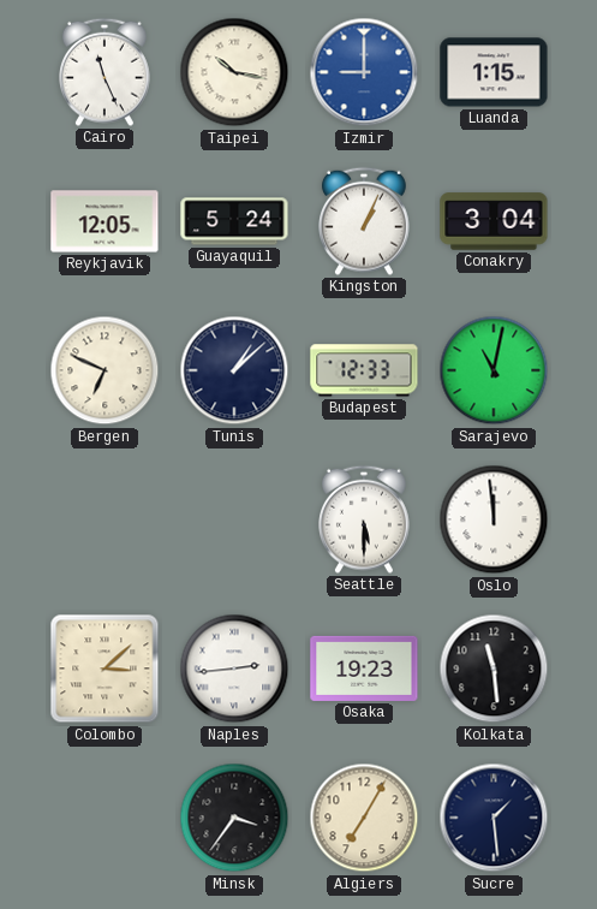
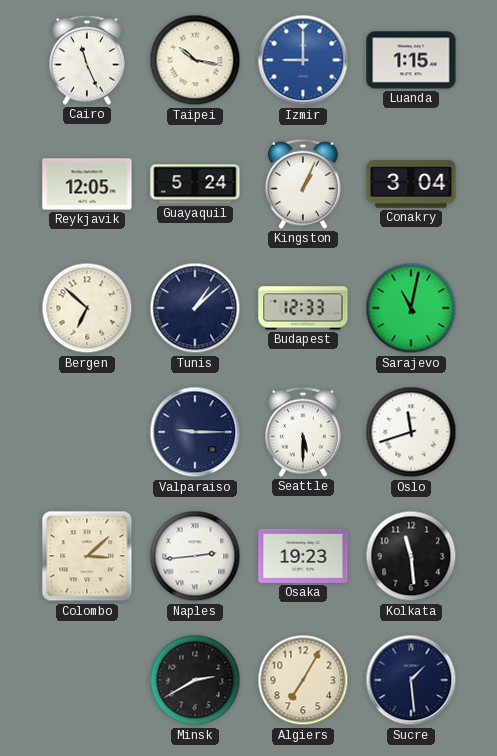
Bergen: 6:49 -> 6:52 (87, 308)
Valparaiso: none -> 9:15 (195, 432)
Oslo: 11:59 -> 11:42 (411, 432)
Minsk: 3:36 -> 2:40 (195, 680)
